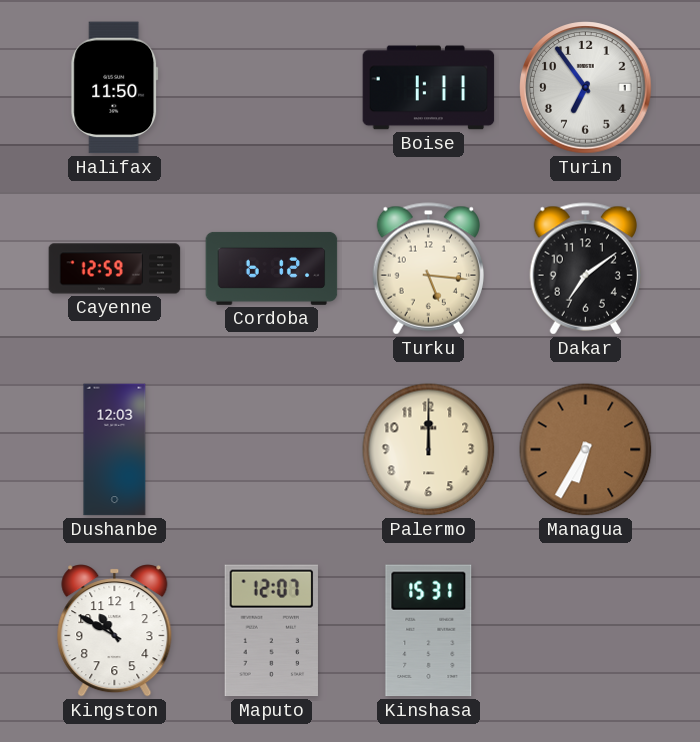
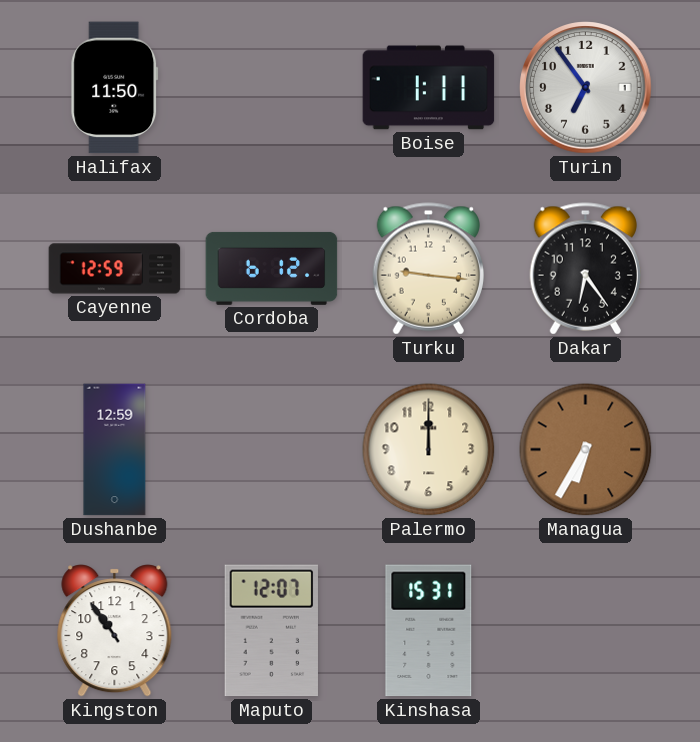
Turku: 5:16 -> 9:16 (428, 269)
Dakar: 7:09 -> 6:24 (585, 269)
Dushanbe: 12:03 -> 12:59 (115, 450)
Kingston: 10:50 -> 10:54 (115, 631)
